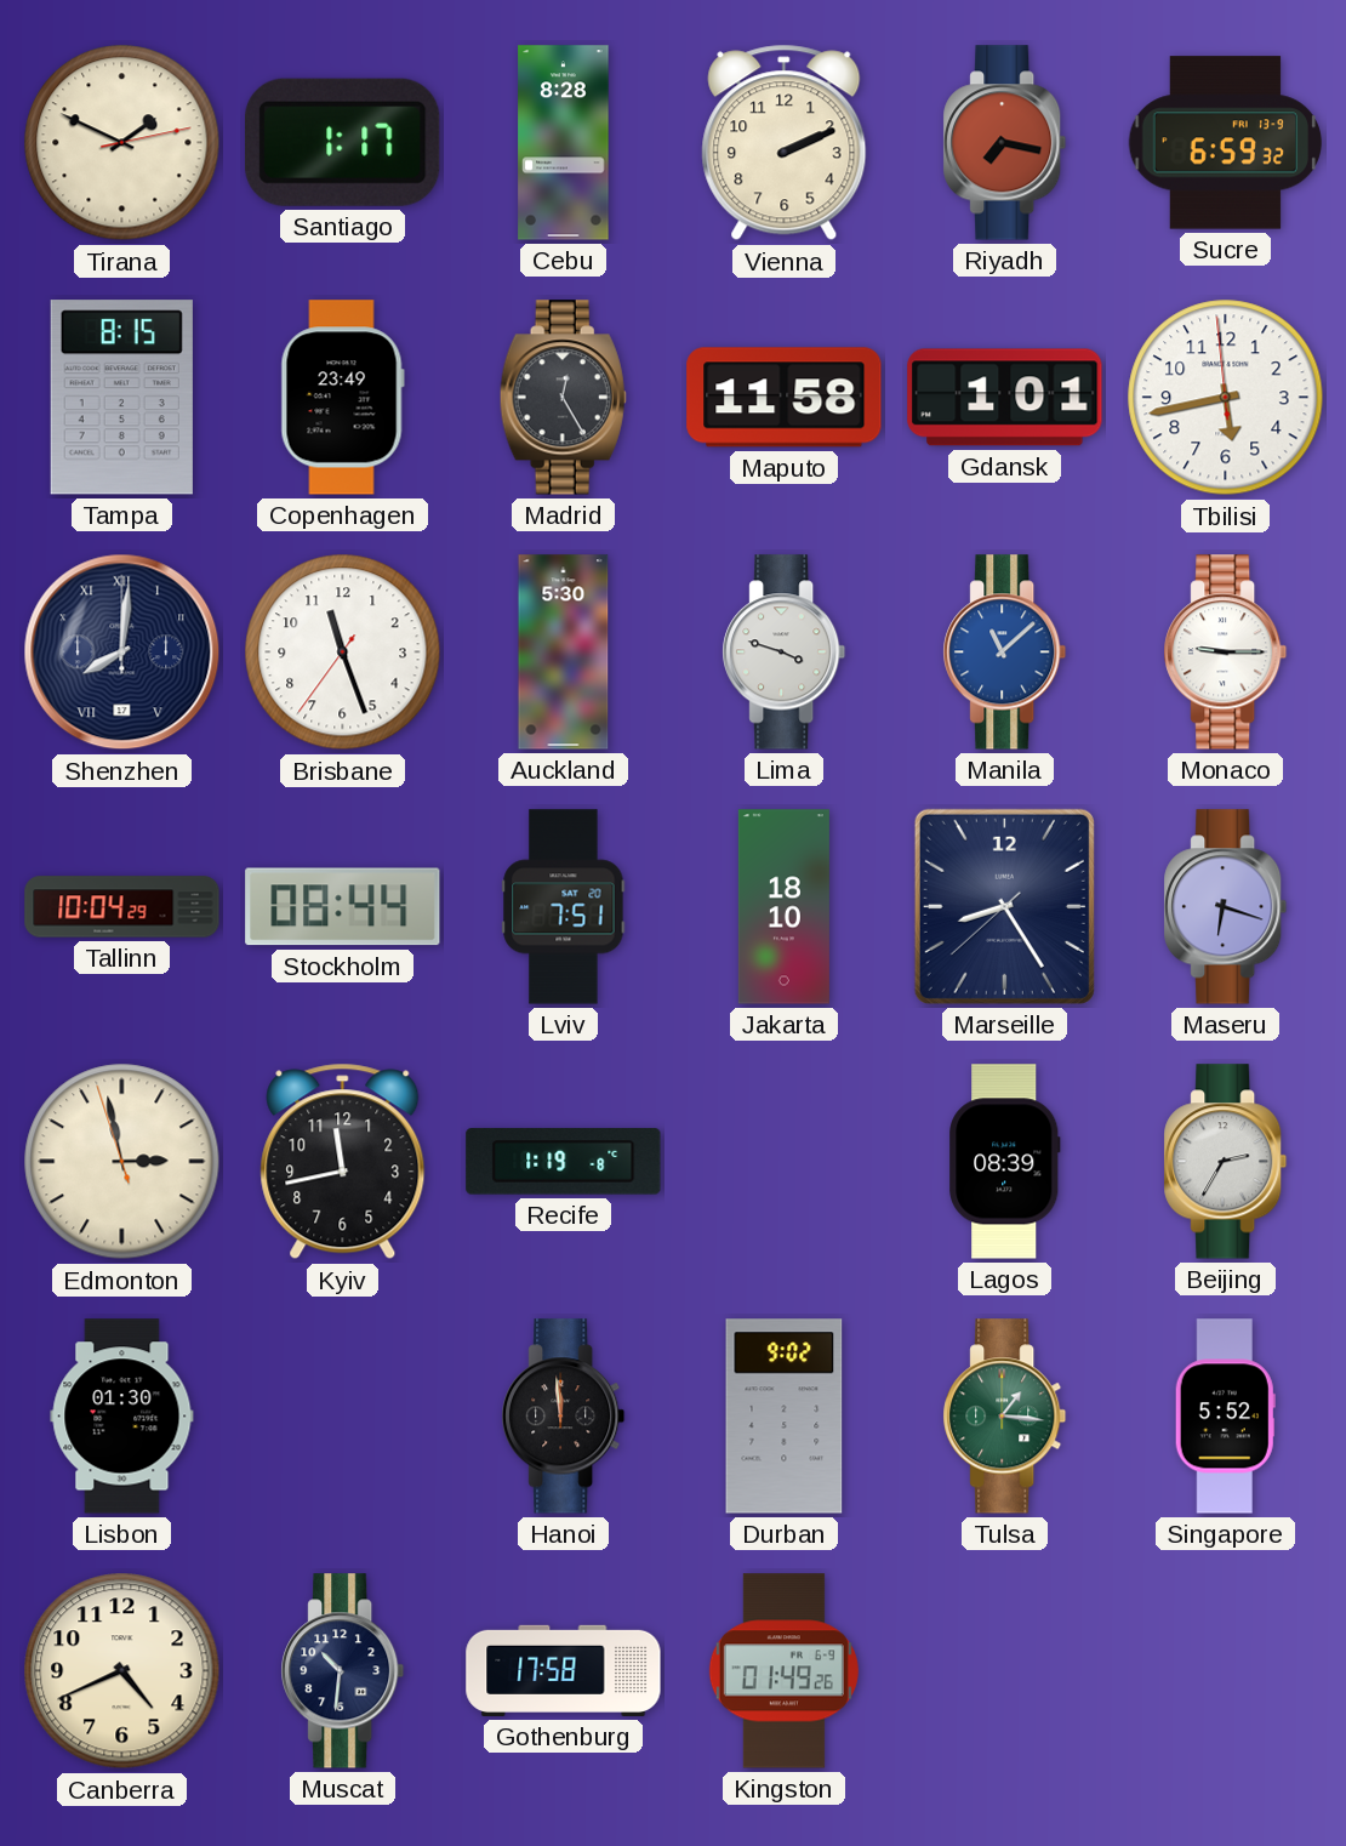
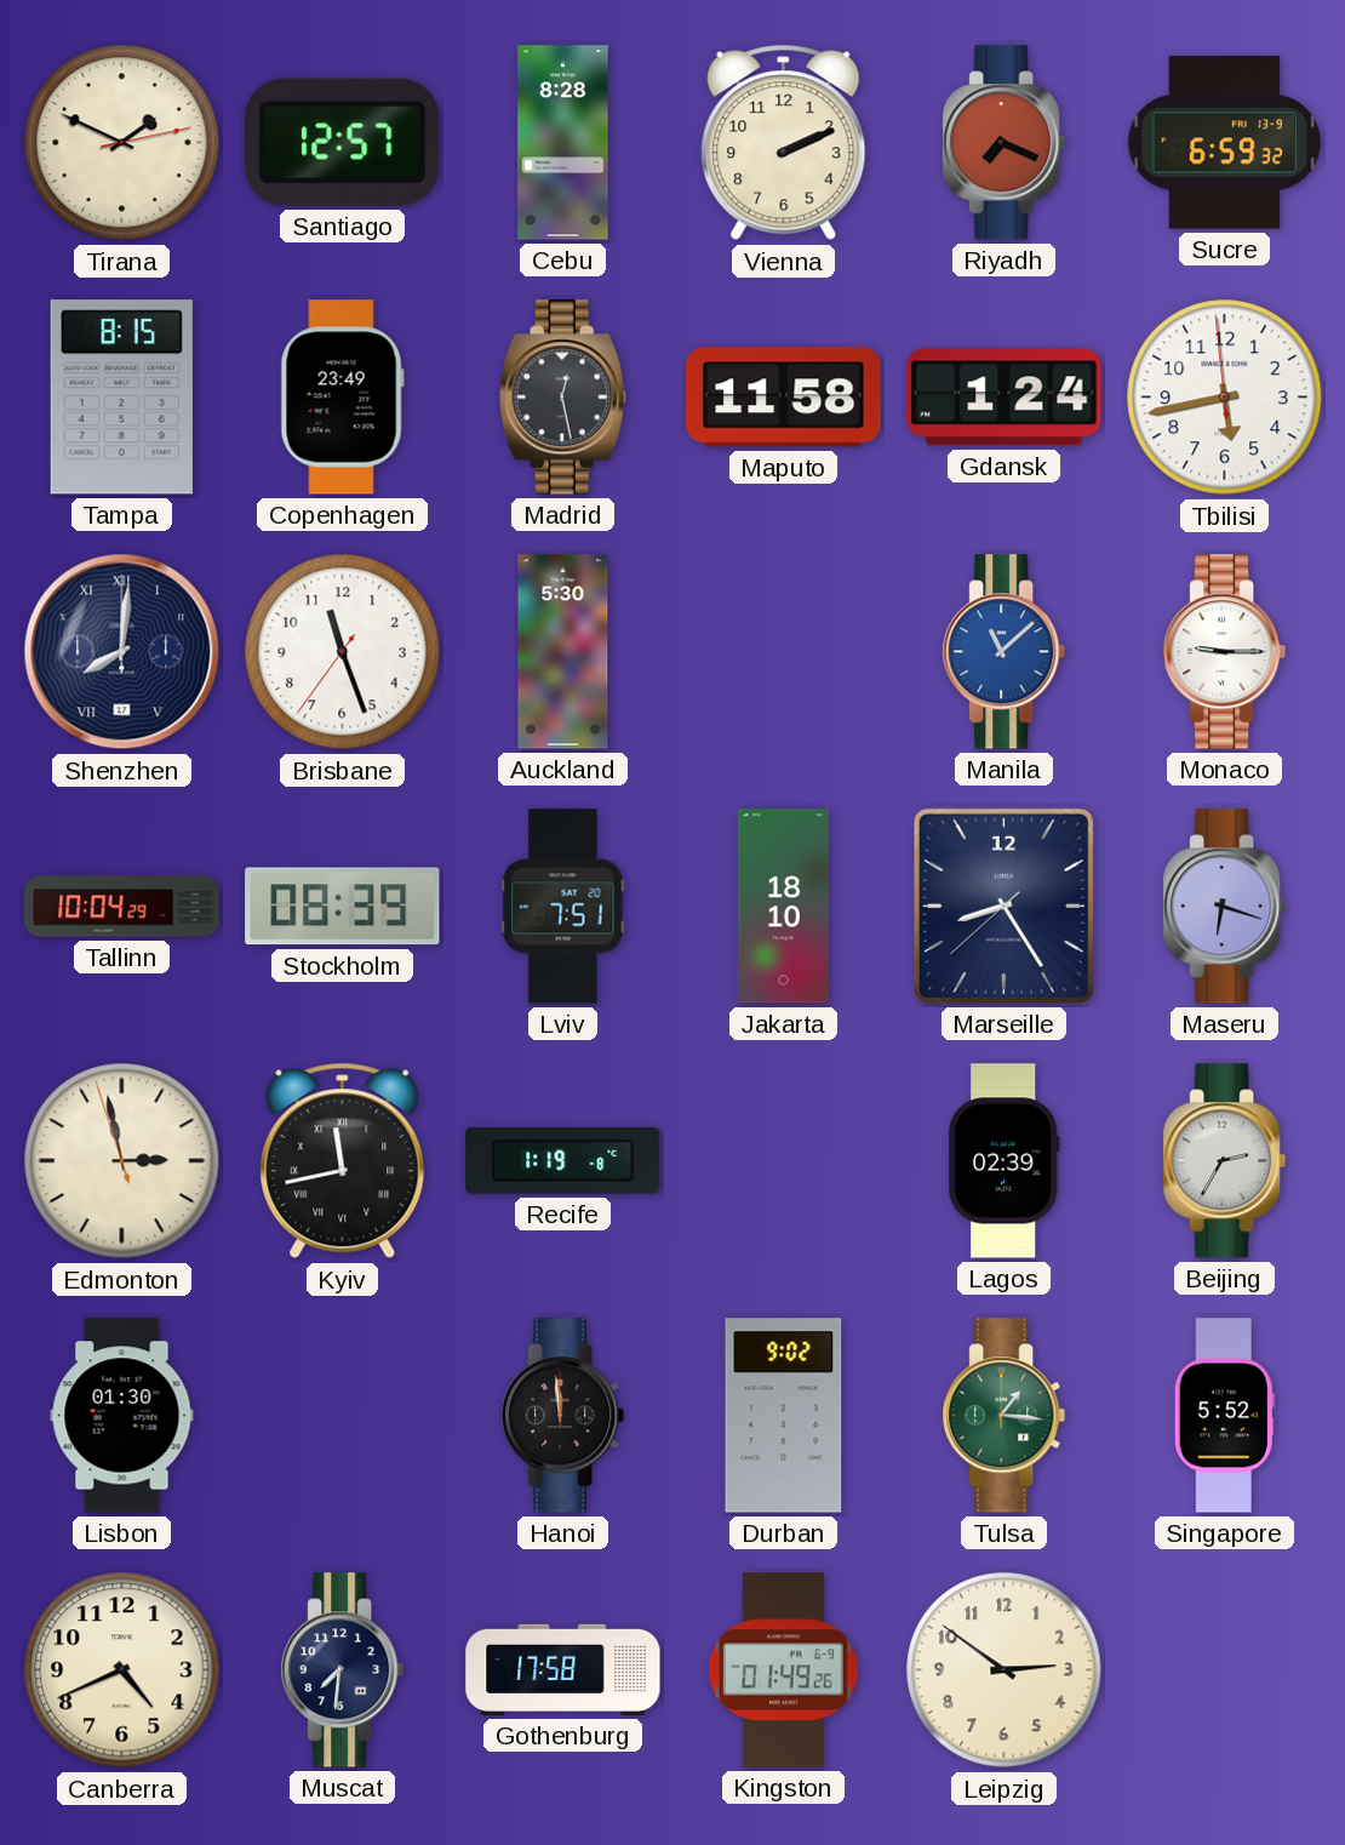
Santiago: 1:17 -> 12:57 (343, 142)
Riyadh: 7:17 -> 7:19 (1005, 143)
Madrid: 12:25 -> 12:28 (562, 398)
Gdansk: 1:01 -> 1:24 (1005, 398)
Lima: 3:48 -> none (785, 653)
Stockholm: 08:44 -> 08:39 (343, 907)
Kyiv numerals: Arabic -> Roman (343, 1161)
Lagos: 08:39 -> 02:39 (1005, 1161)
Muscat: 10:31 -> 7:31 (343, 1670)
Leipzig: none -> 2:51 (1005, 1670)
